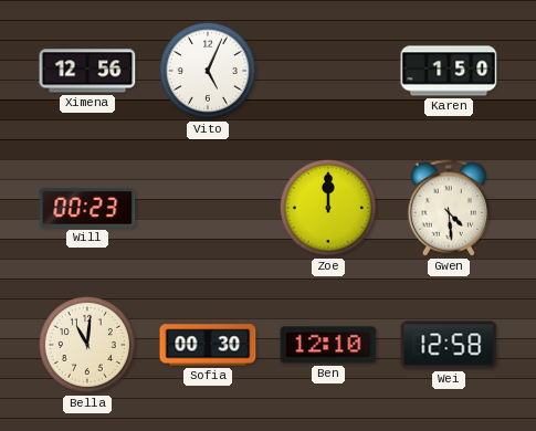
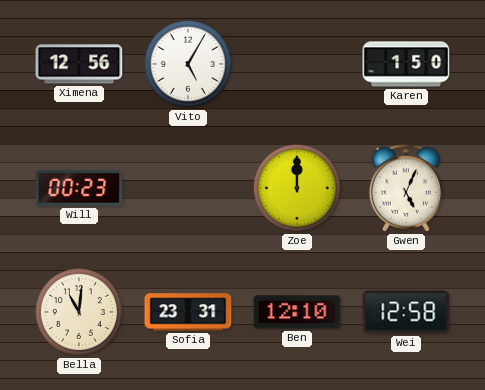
Vito: 5:04 -> 5:05 (188, 64)
Gwen: 4:29 -> 5:04 (406, 188)
Sofia: 00:30 -> 23:31 (188, 312)
